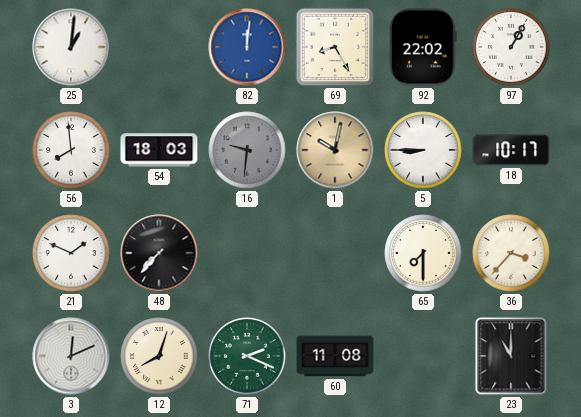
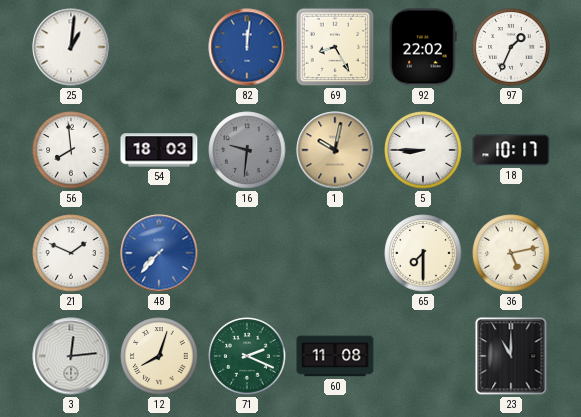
97: 1:05 -> 1:34 (511, 47)
48 dial: black -> blue (159, 253)
36: 3:37 -> 5:13 (511, 253)
3: 12:11 -> 12:14 (71, 356)
